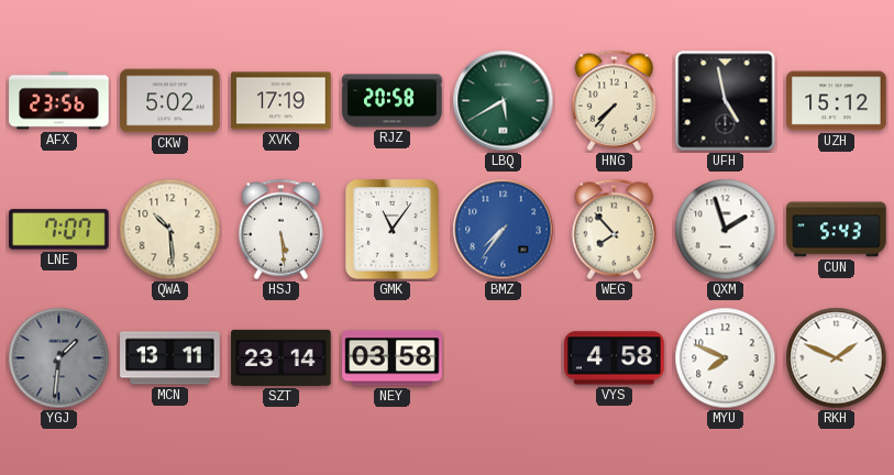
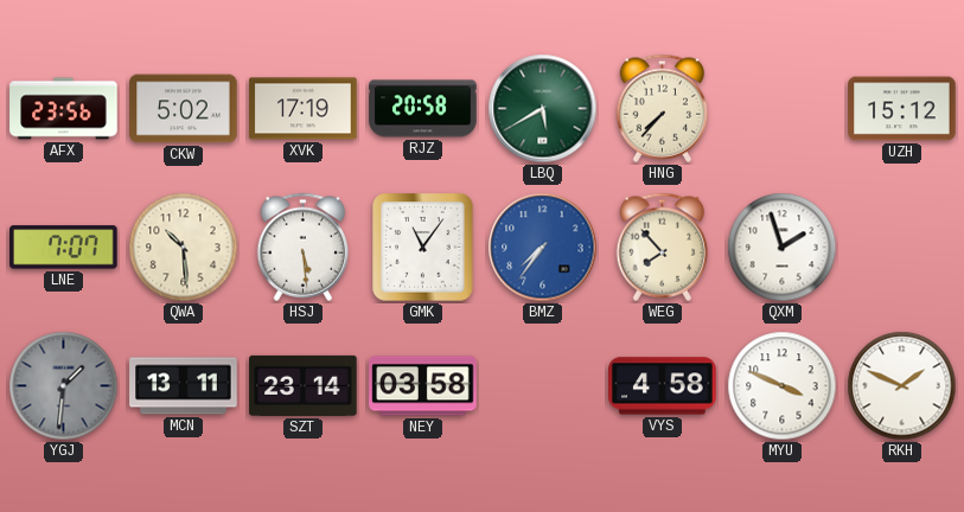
UFH: 4:58 -> none (726, 101)
CUN: 5:43 -> none (837, 230)
MYU: 7:49 -> 3:49 (783, 386)
